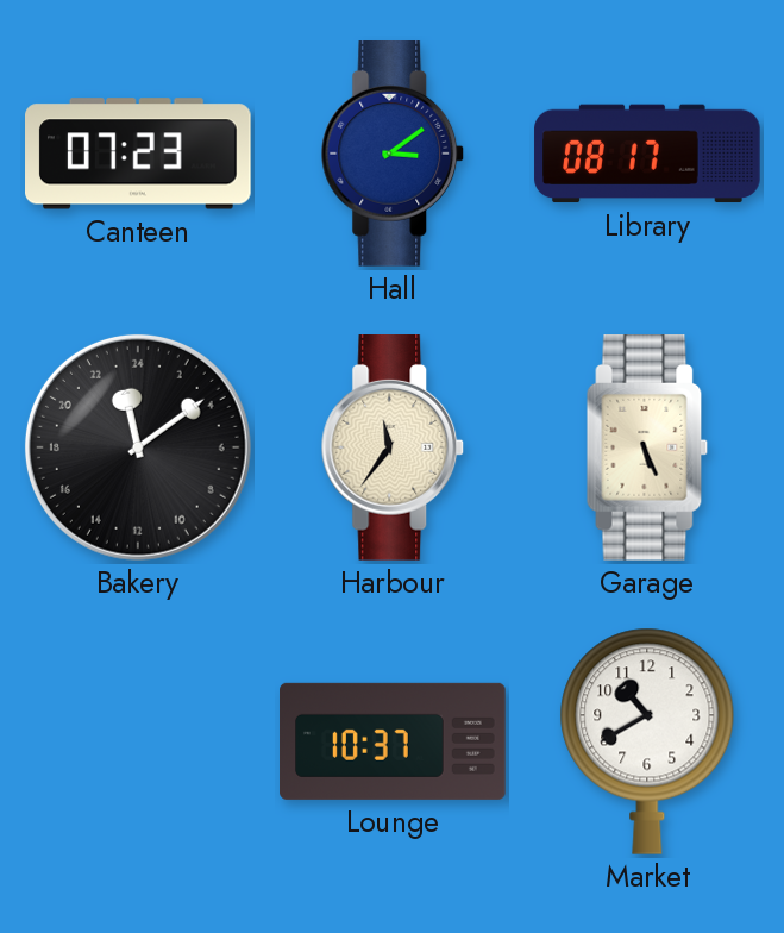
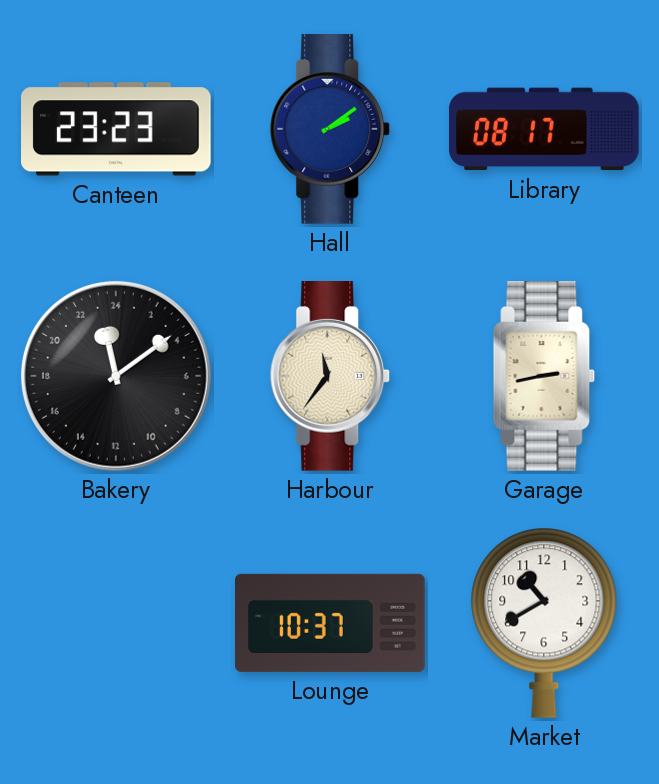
Canteen: 07:23 -> 23:23 (117, 129)
Hall: 3:09 -> 2:09 (330, 130)
Garage: 5:26 -> 2:43 (544, 377)
